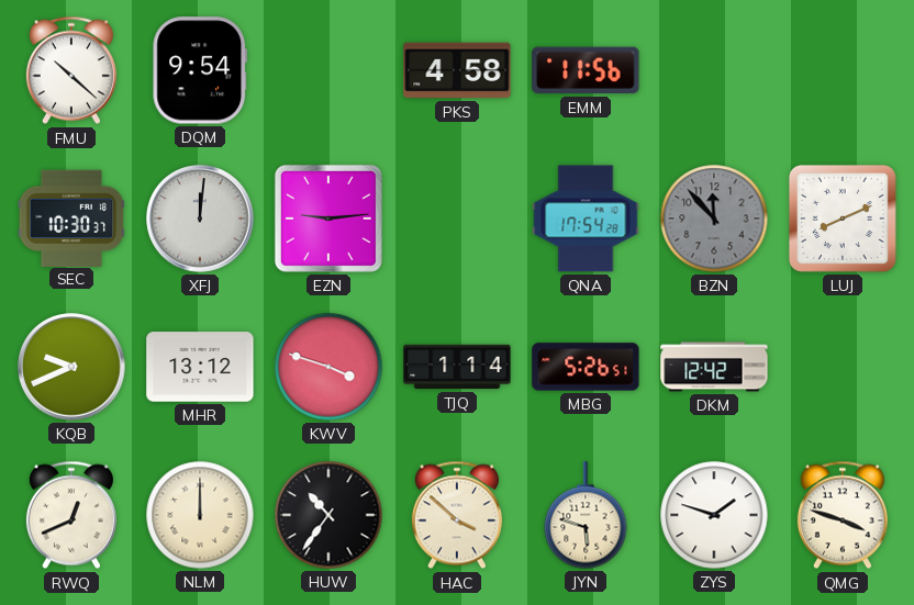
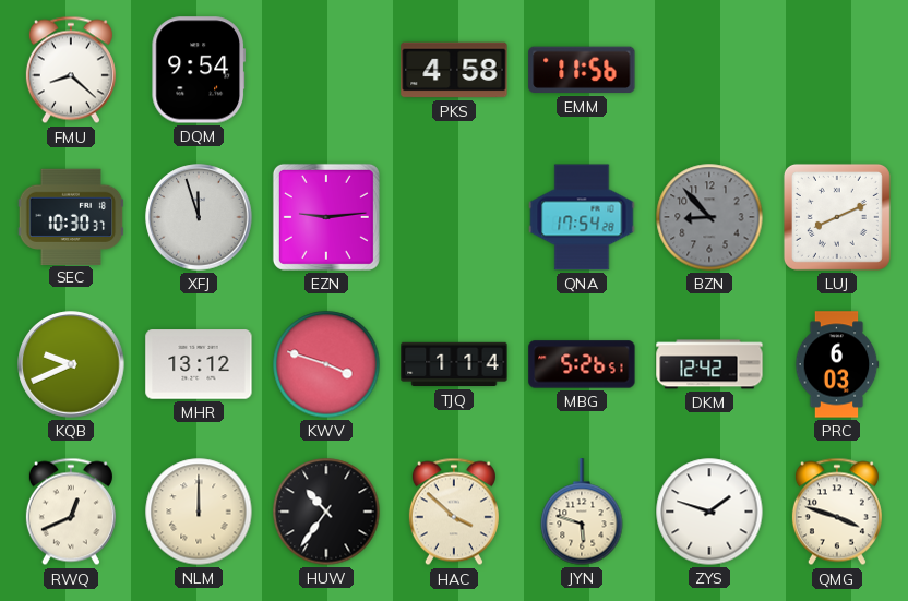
FMU: 10:22 -> 8:22 (71, 70)
XFJ: 12:01 -> 11:57 (199, 217)
BZN: 11:53 -> 8:53 (709, 217)
PRC: none -> 6:03 (837, 364)
